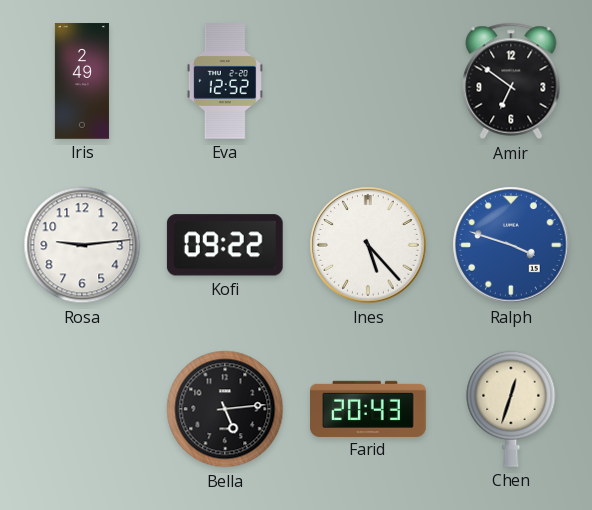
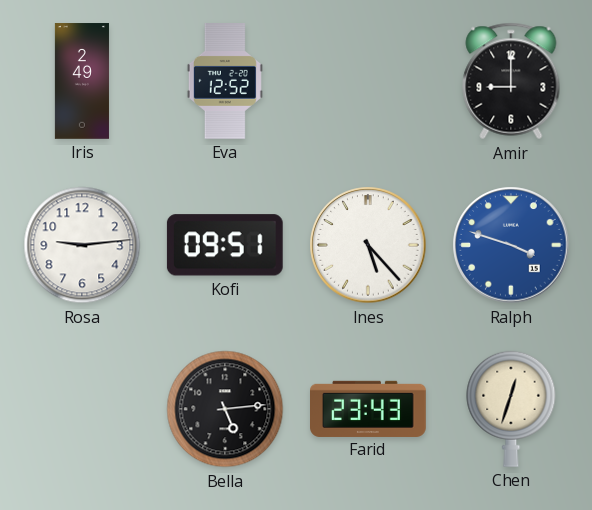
Amir: 6:51 -> 9:00 (511, 81)
Kofi: 09:22 -> 09:51 (225, 245)
Farid: 20:43 -> 23:43 (369, 408)
